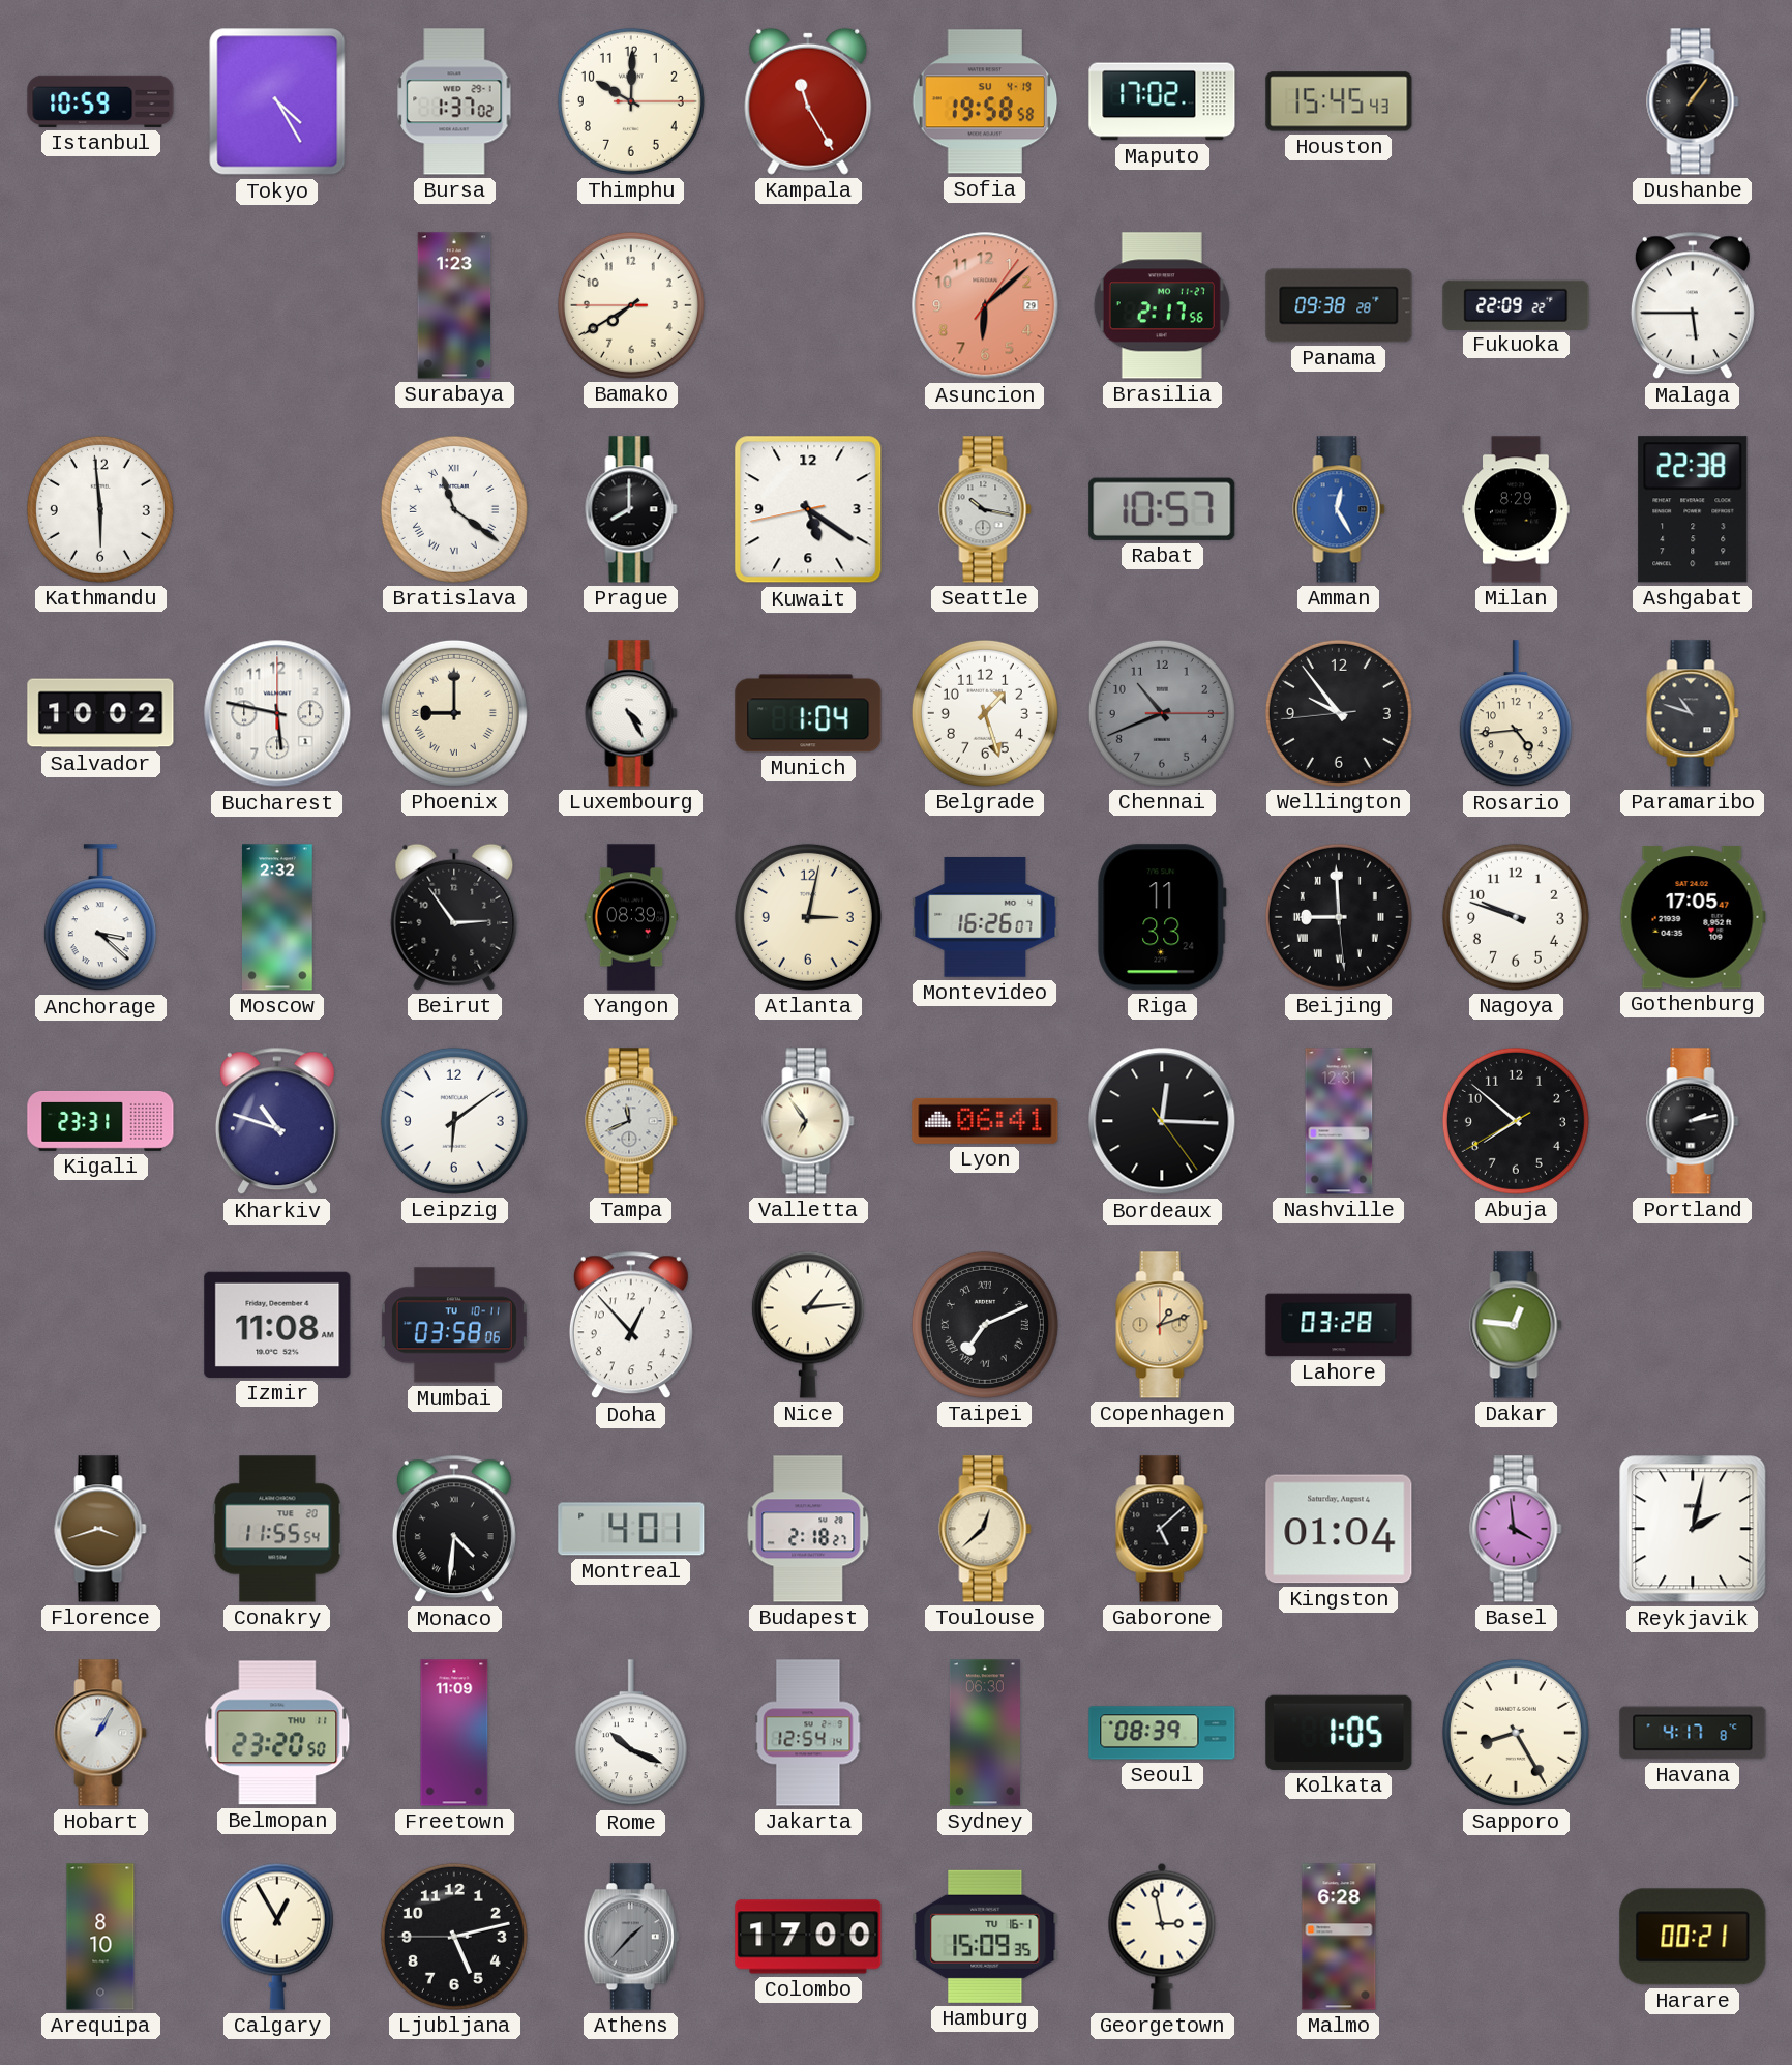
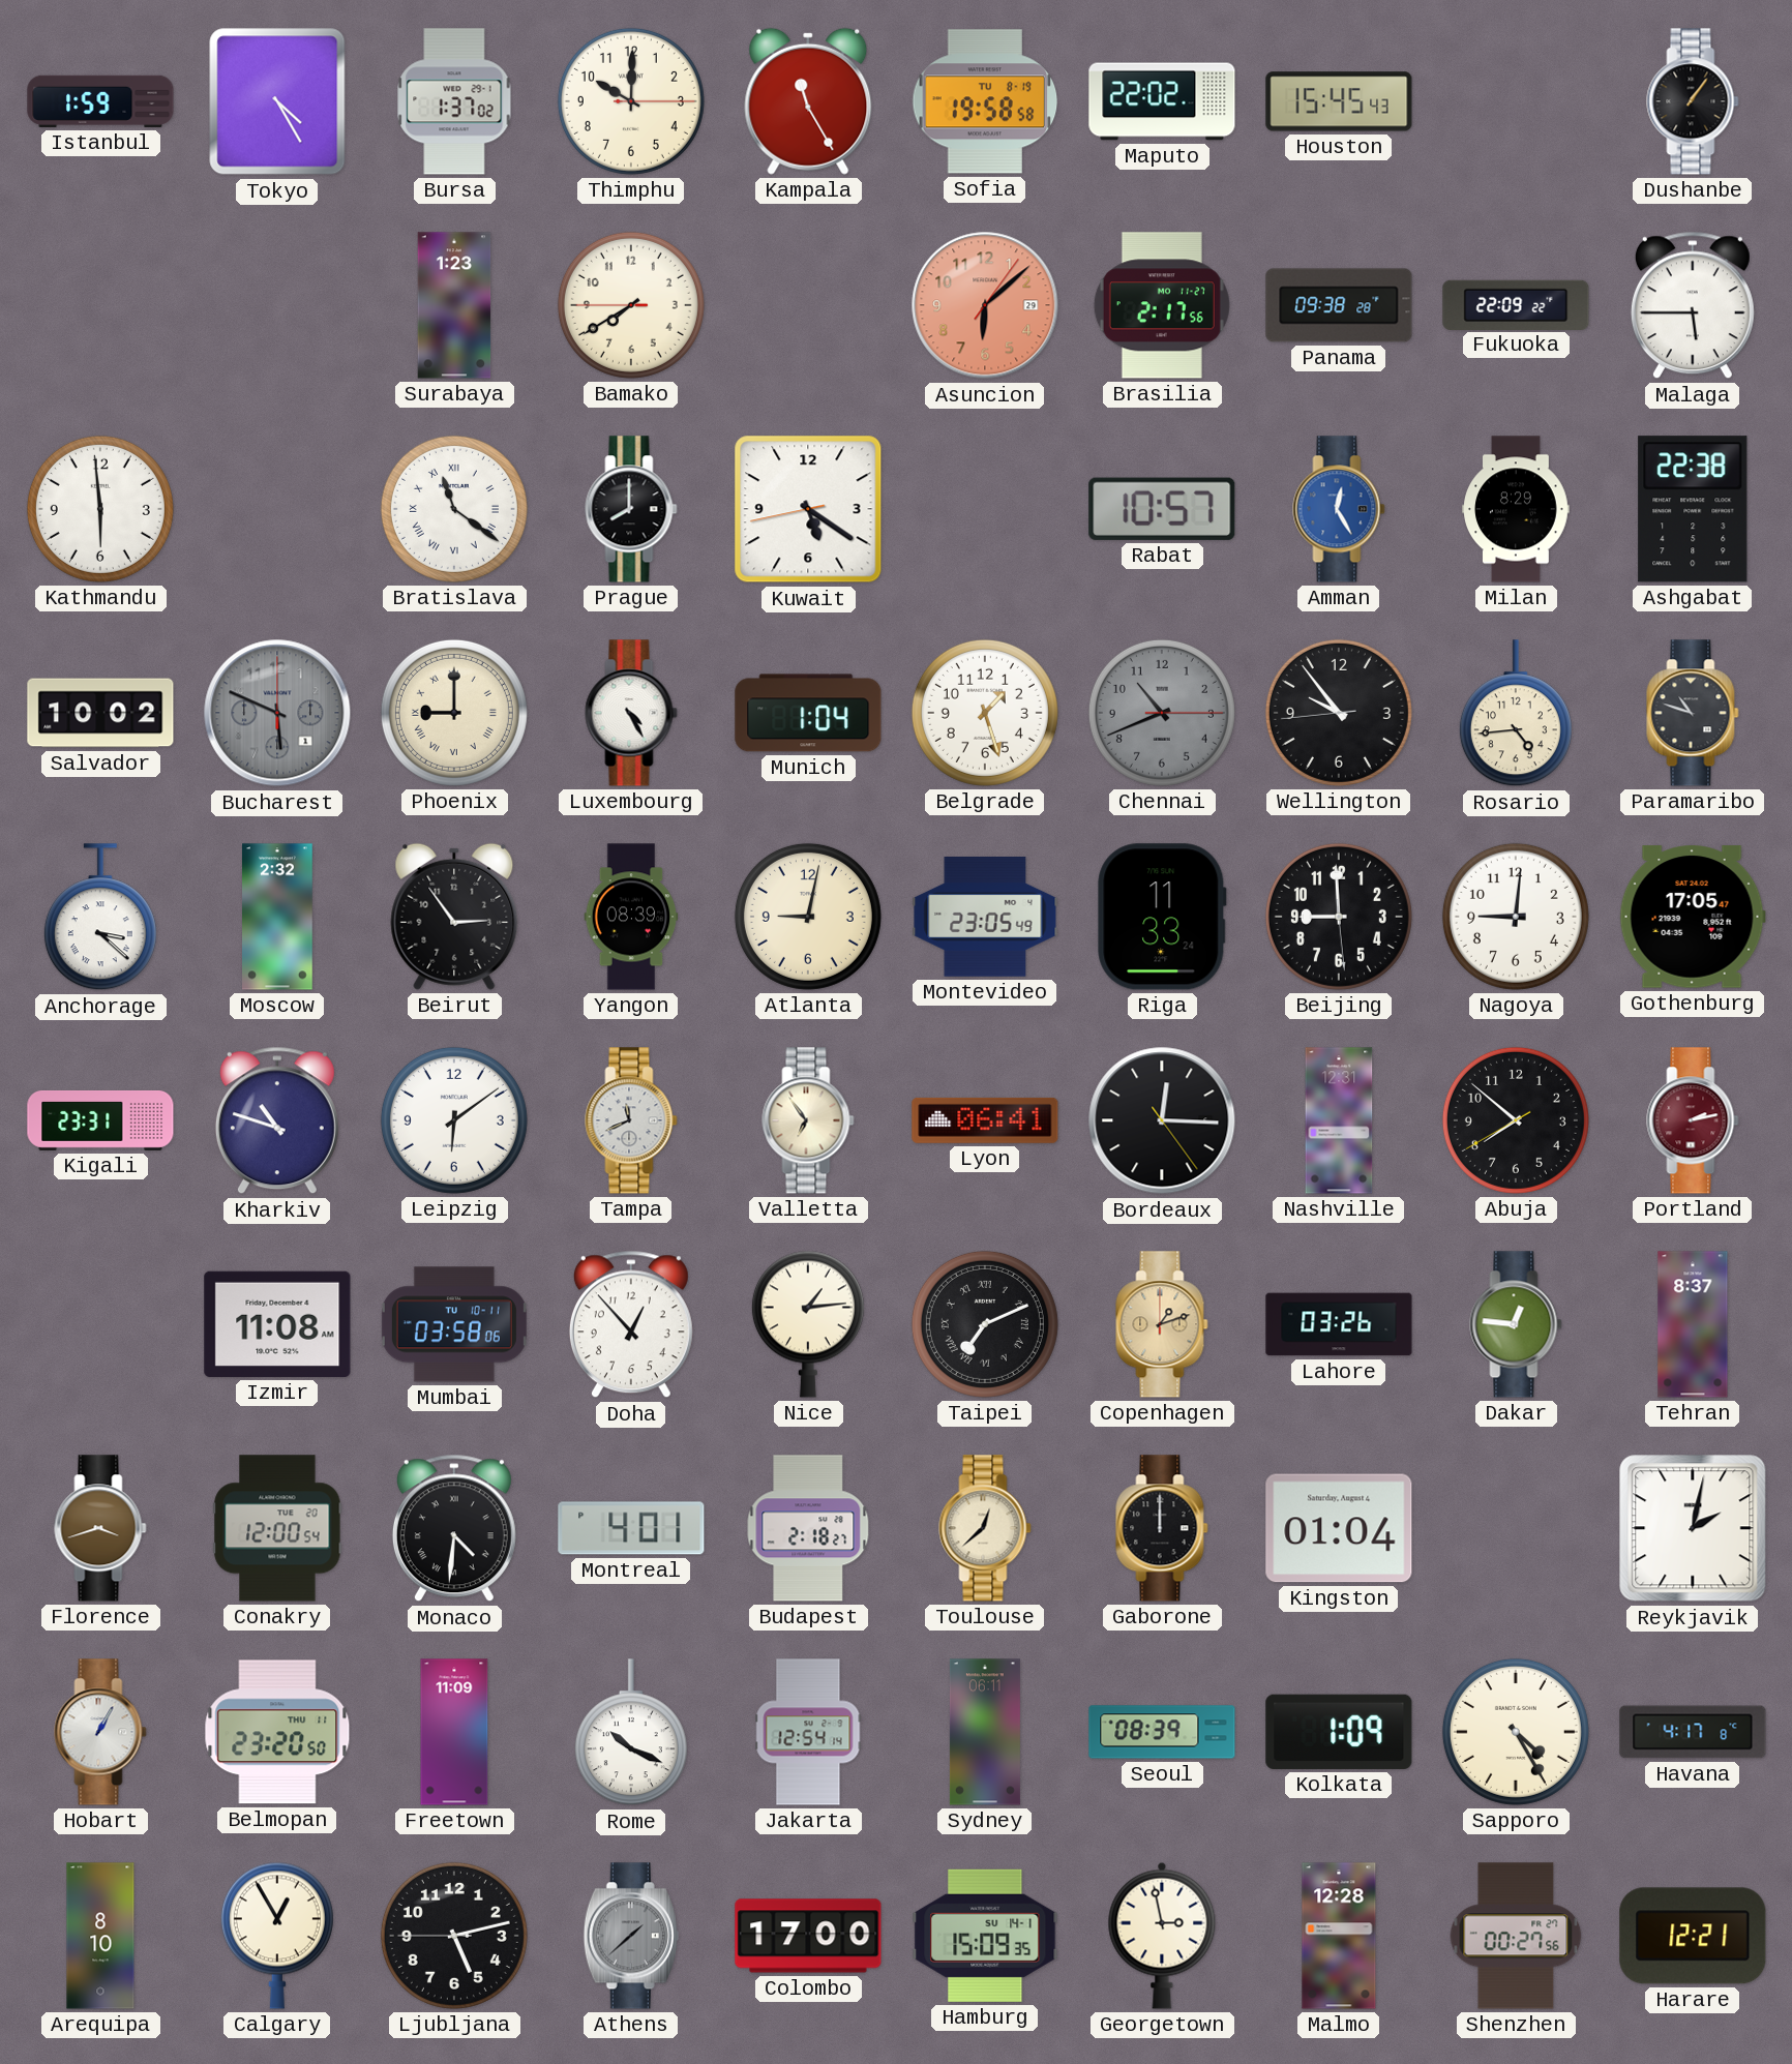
Istanbul: 10:59 -> 1:59 (100, 101)
Sofia date: SU 4-19 -> TU 8-19 (985, 101)
Maputo: 17:02 -> 22:02 (1162, 101)
Seattle: 10:17 -> none (985, 509)
Bucharest: 5:47 -> 5:49 (277, 713)
Bucharest dial: white -> grey (277, 713)
Atlanta: 3:02 -> 9:02 (808, 917)
Montevideo: 16:26 -> 23:05 (985, 918)
Beijing numerals: Roman -> Arabic (1339, 917)
Nagoya: 9:48 -> 9:01 (1516, 917)
Portland dial: black -> burgundy (1693, 1120)
Lahore: 03:28 -> 03:26 (1339, 1324)
Tehran: none -> 8:37 (1693, 1324)
Conakry: 11:55 -> 12:00 (277, 1528)
Gaborone: 5:08 -> 12:00 (1162, 1528)
Basel: 3:59 -> none (1516, 1529)
Sydney: 06:30 -> 06:11 (985, 1732)
Kolkata: 1:05 -> 1:09 (1339, 1732)
Sapporo: 8:25 -> 4:25 (1516, 1732)
Athens: 1:37 -> 1:38 (631, 1936)
Hamburg date: TU 16-1 -> SU 14-1 (985, 1936)
Malmo: 6:28 -> 12:28 (1339, 1936)
Shenzhen: none -> 00:27 (1516, 1936)
Harare: 00:21 -> 12:21 (1693, 1936)
